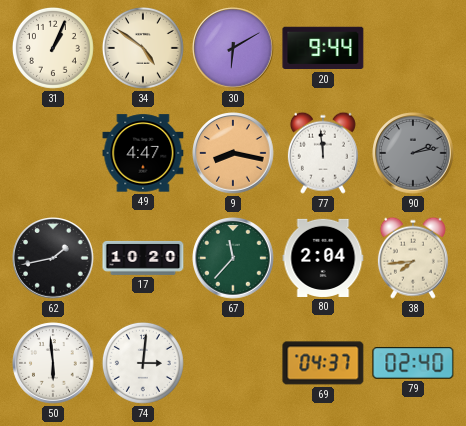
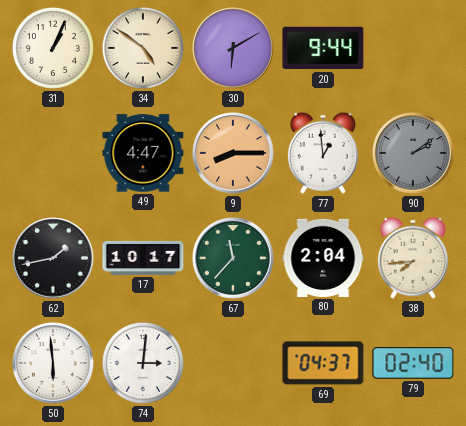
9: 8:17 -> 8:15 (233, 153)
77: 11:59 -> 12:59 (323, 153)
90: 2:13 -> 2:09 (413, 153)
17: 10:20 -> 10:17 (143, 258)
